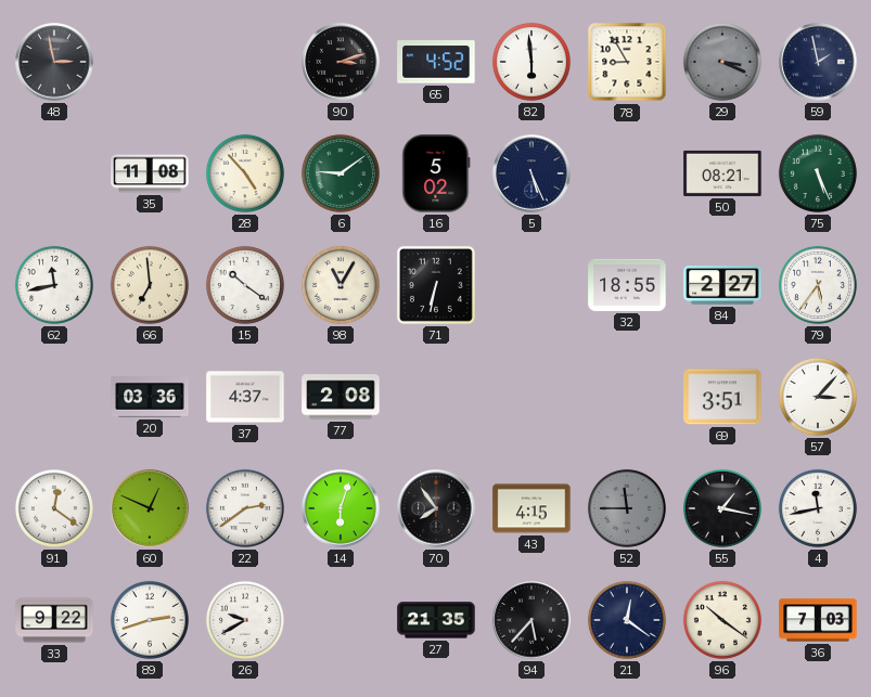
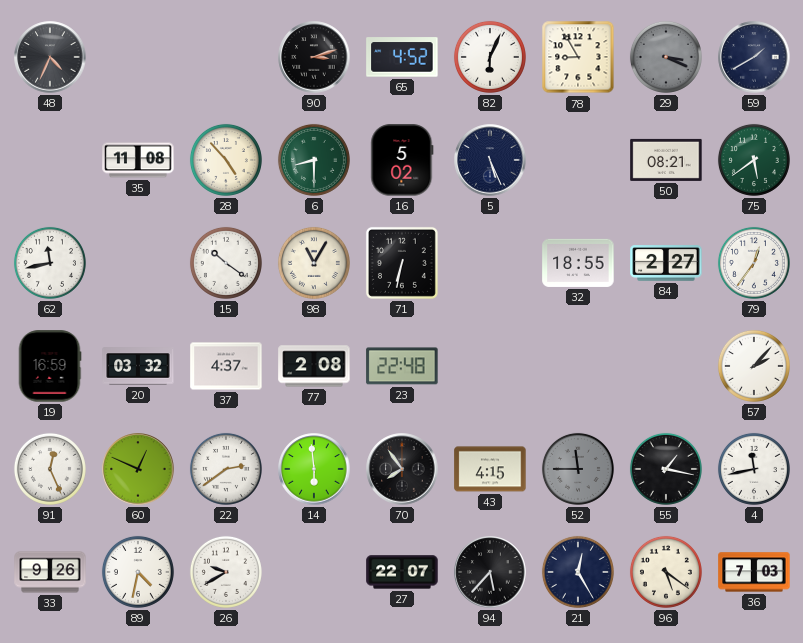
48: 2:58 -> 4:34 (50, 57)
82: 5:59 -> 6:04 (490, 57)
59: 1:58 -> 1:40 (754, 57)
6: 9:09 -> 8:30 (314, 160)
75: 5:26 -> 5:39 (754, 160)
66: 6:59 -> none (150, 285)
79: 5:36 -> 12:36 (754, 263)
19: none -> 16:59 (50, 366)
20: 03:36 -> 03:32 (138, 366)
23: none -> 22:48 (402, 366)
69: 3:51 -> none (722, 397)
57: 3:07 -> 2:07 (754, 366)
91: 12:21 -> 12:26 (50, 469)
14: 6:03 -> 5:59 (314, 469)
33: 9:22 -> 9:26 (50, 572)
89: 2:42 -> 4:32 (138, 572)
27: 21:35 -> 22:07 (402, 572)
21: 12:21 -> 12:25 (578, 572)
96: 10:21 -> 5:21 (666, 572)
